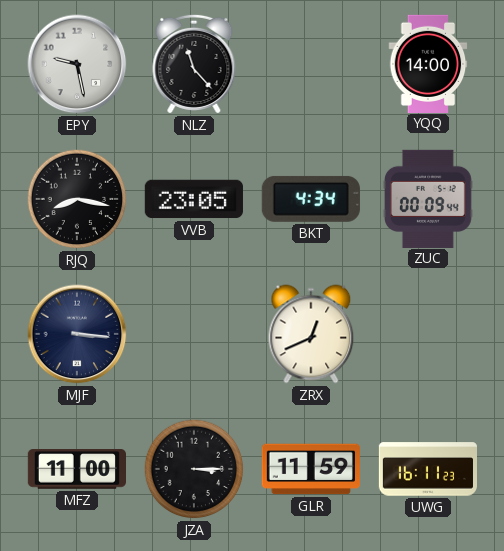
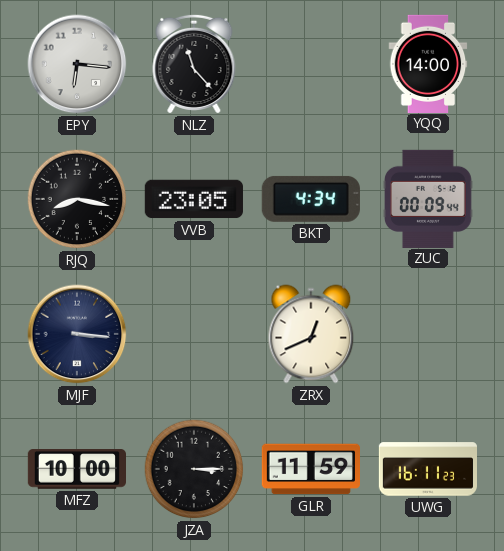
EPY: 9:28 -> 6:16 (77, 64)
MFZ: 11:00 -> 10:00 (76, 469)
